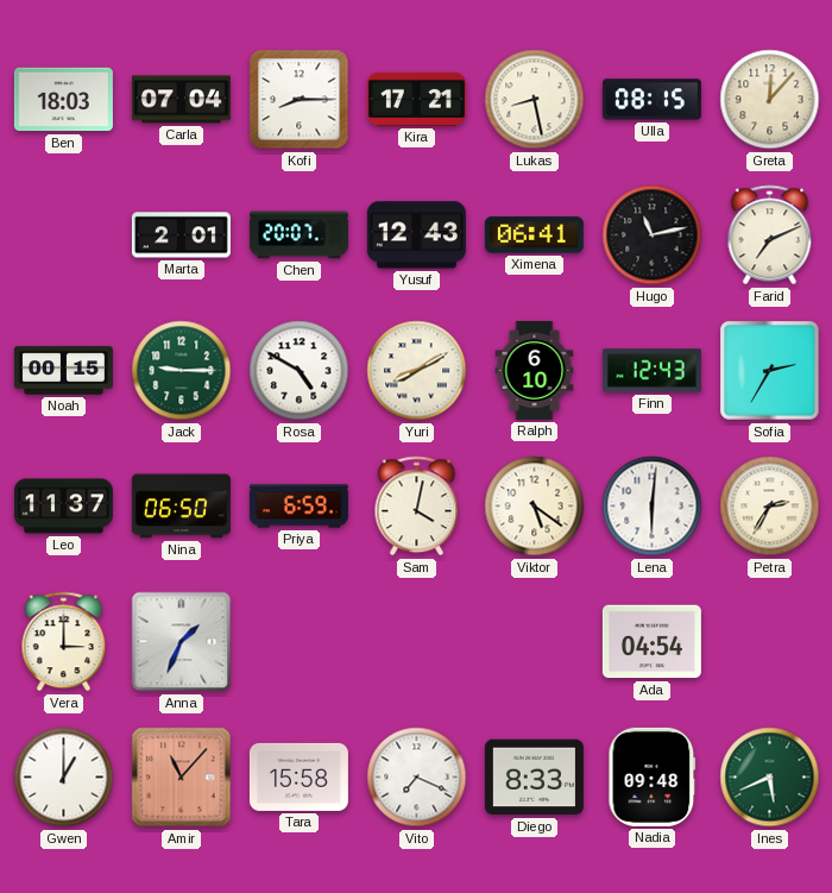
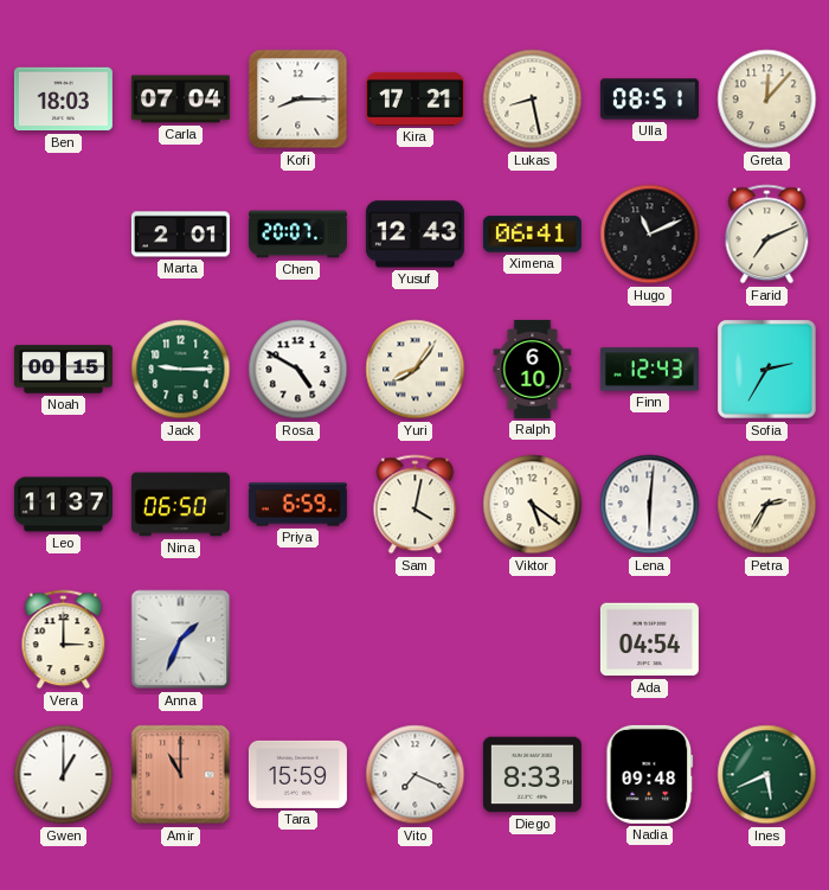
Ulla: 08:15 -> 08:51 (649, 100)
Hugo: 11:13 -> 11:11 (650, 235)
Yuri: 8:10 -> 8:06 (416, 370)
Amir: 11:07 -> 11:00 (181, 775)
Tara: 15:58 -> 15:59 (297, 774)
